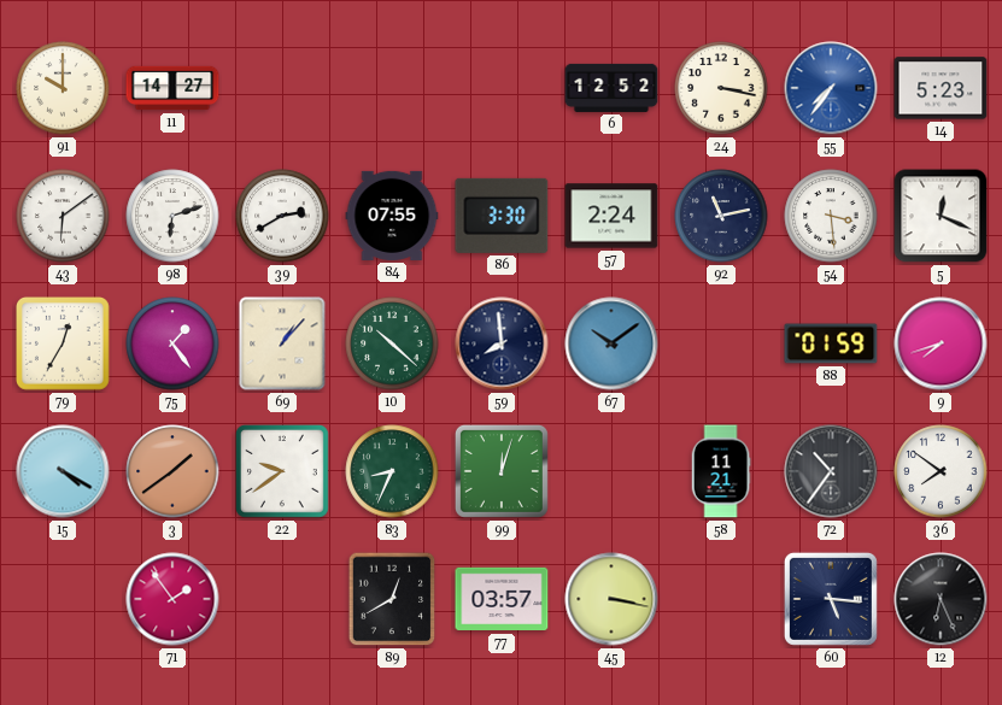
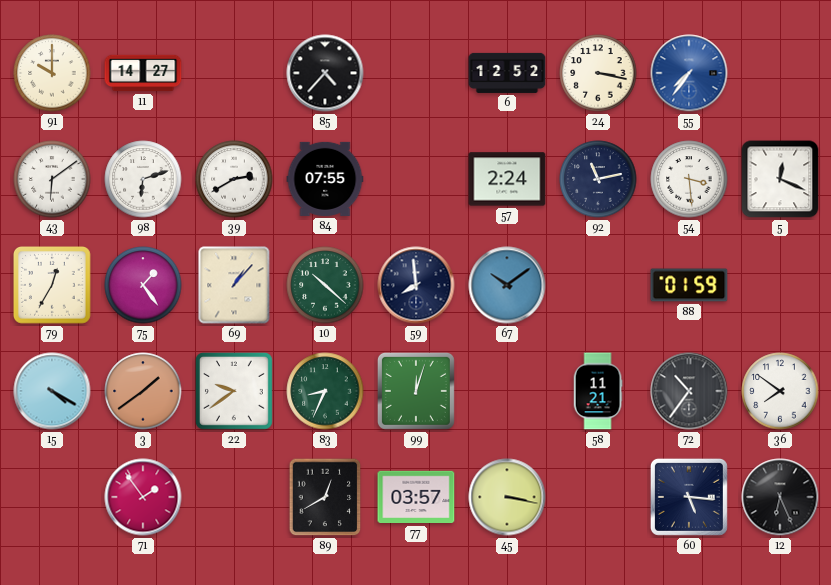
85: none -> 4:37 (325, 73)
14: 5:23 -> none (941, 88)
86: 3:30 -> none (502, 216)
9: 7:42 -> none (941, 343)
